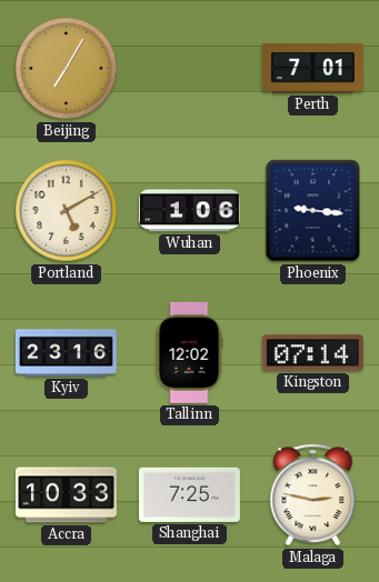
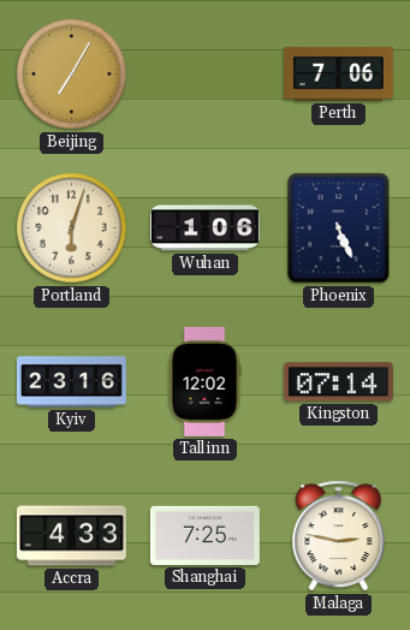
Perth: 7:01 -> 7:06 (338, 75)
Portland: 5:10 -> 6:03 (72, 228)
Phoenix: 9:16 -> 5:26 (339, 228)
Accra: 10:33 -> 4:33 (71, 536)
